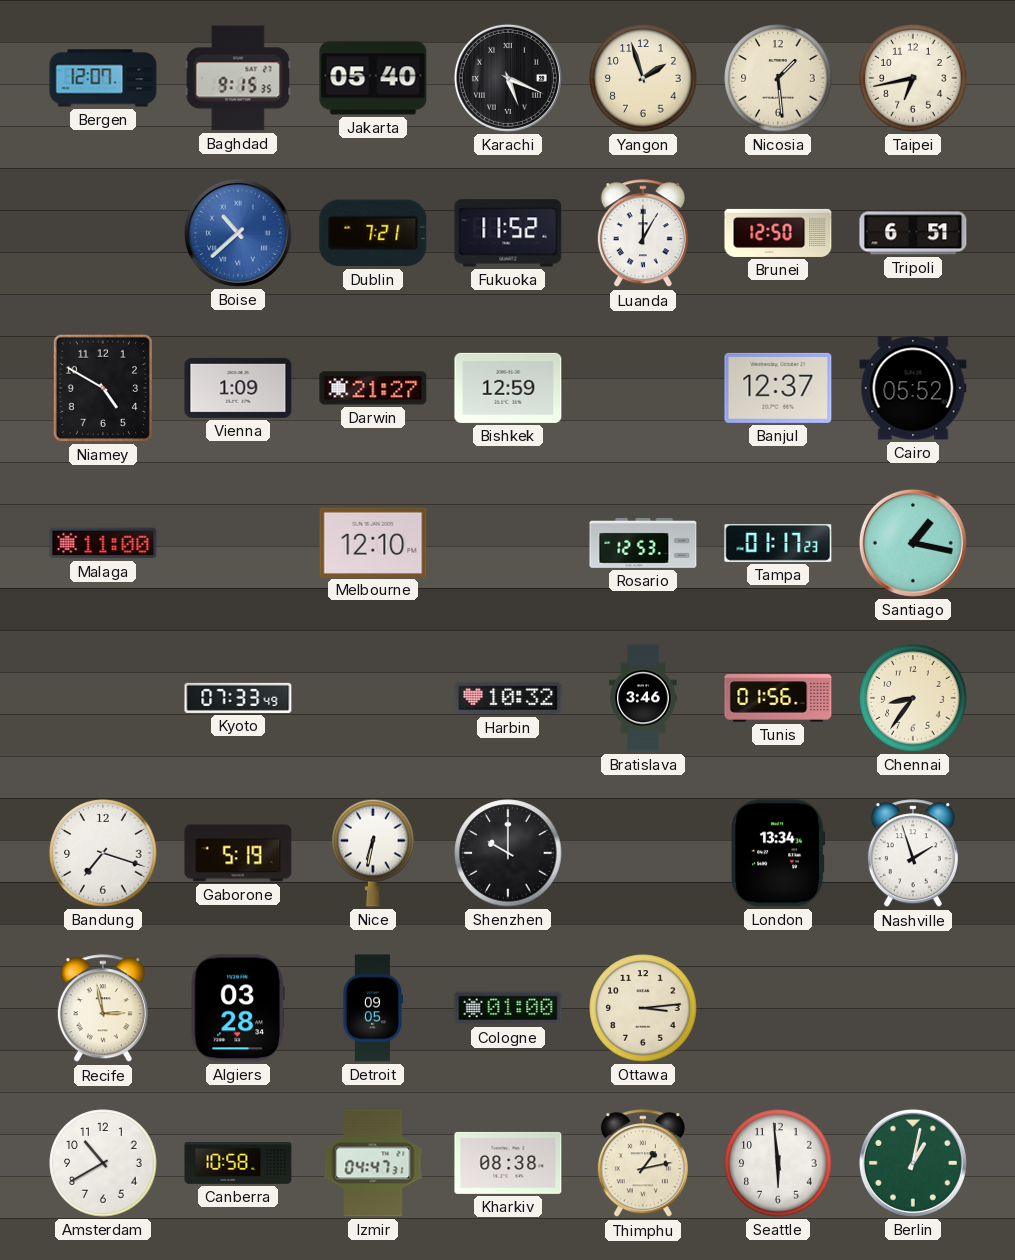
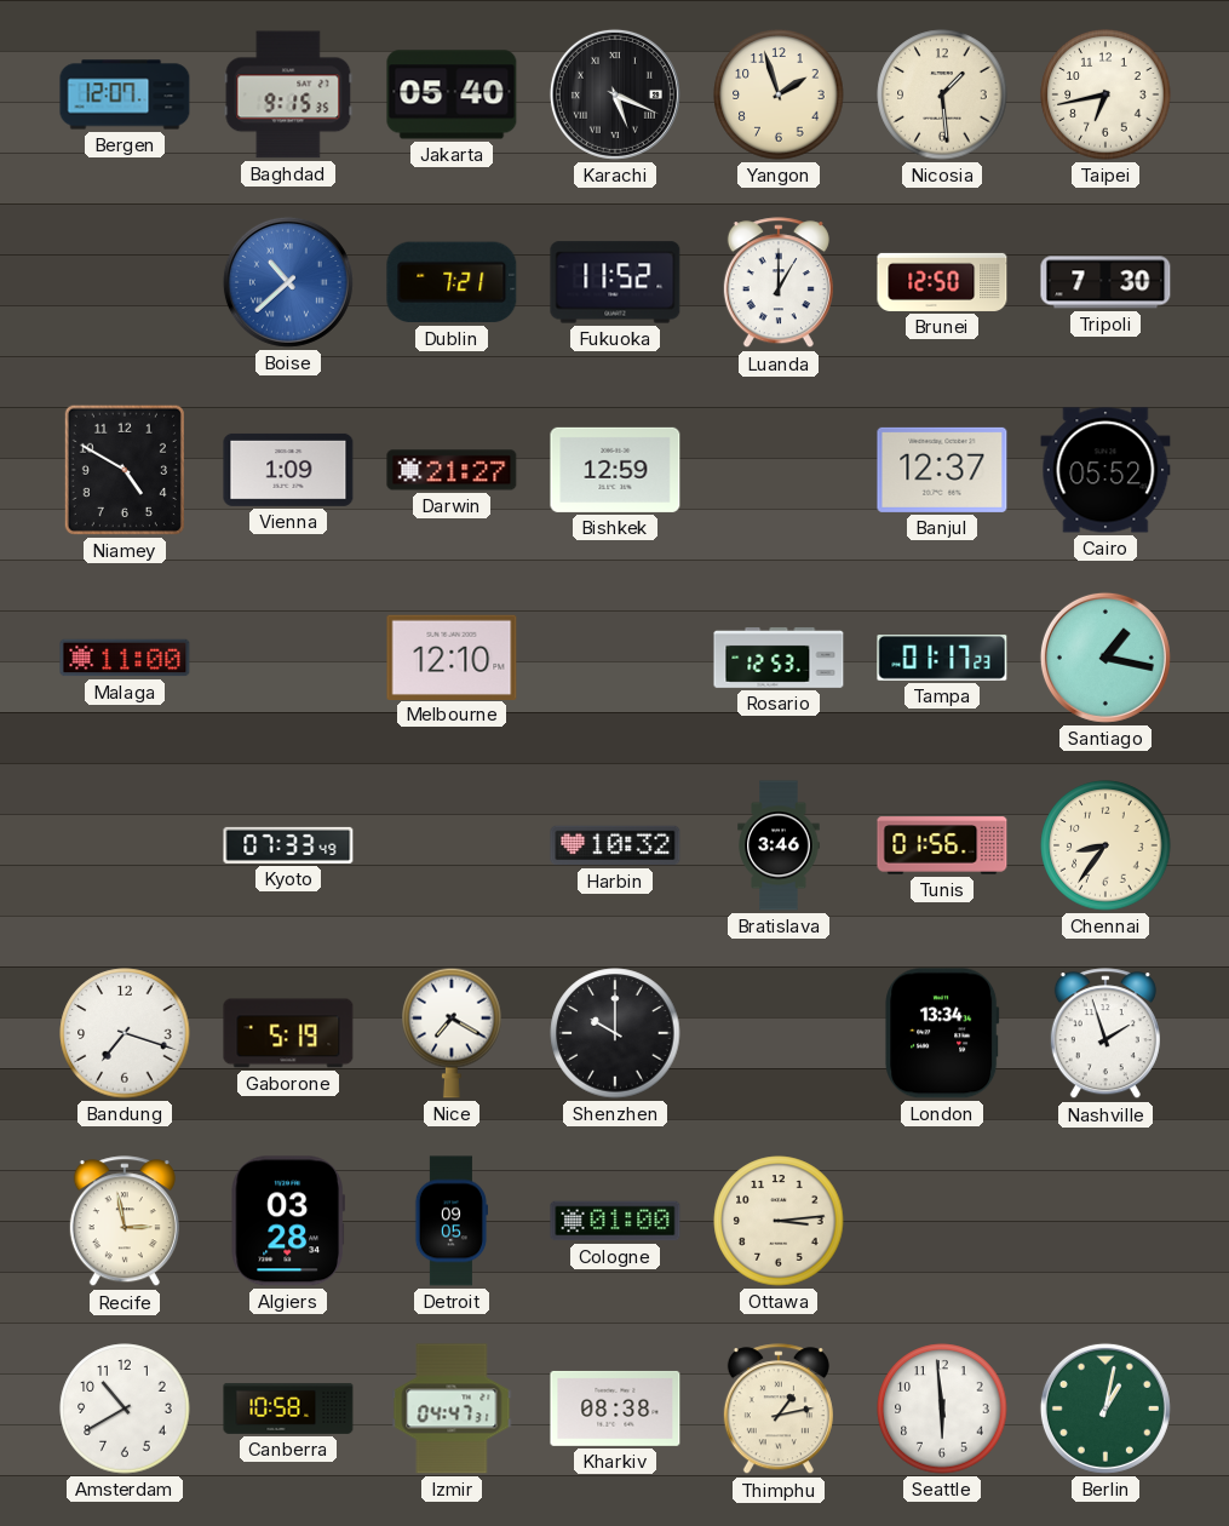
Tripoli: 6:51 -> 7:30 (1105, 282)
Nice: 6:32 -> 7:20 (452, 1033)
